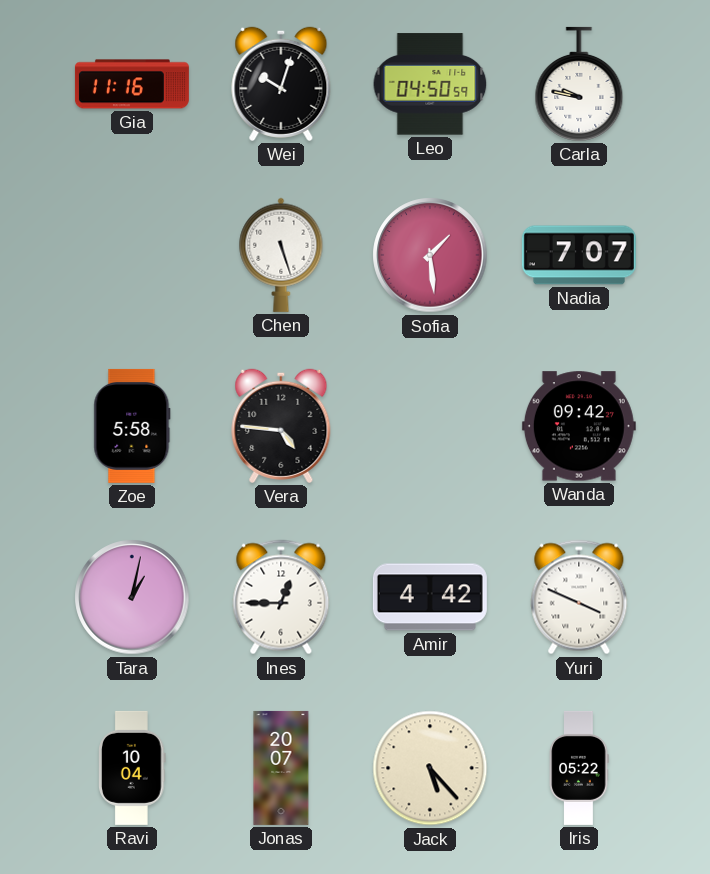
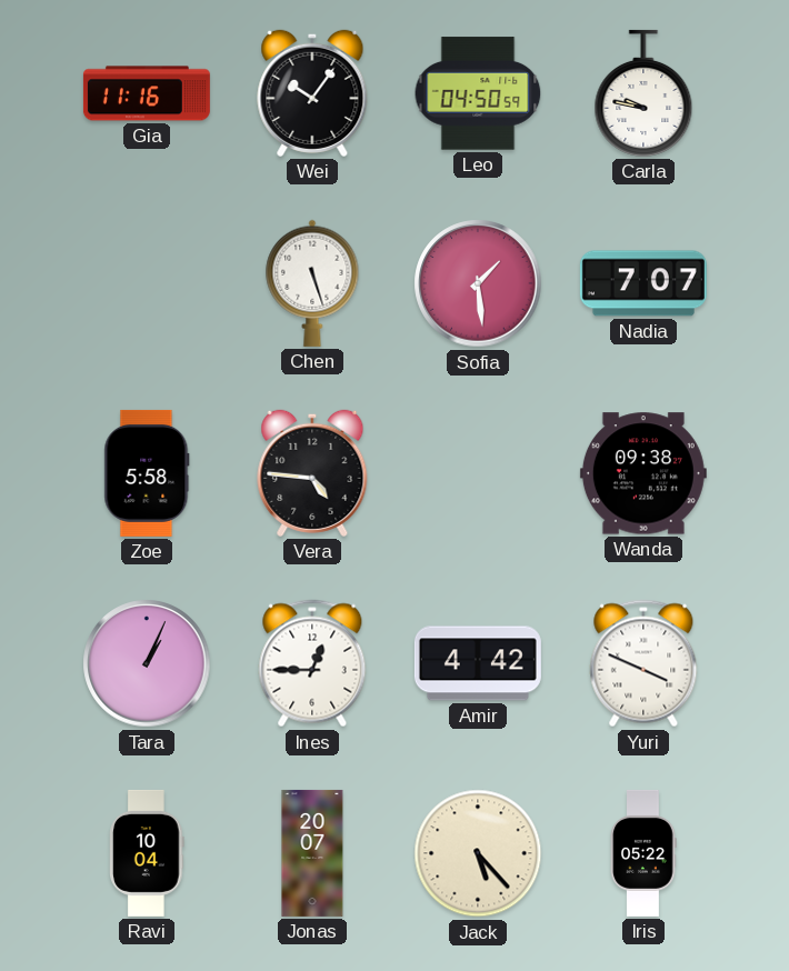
Wei: 10:03 -> 10:06 (312, 93)
Wanda: 09:42 -> 09:38 (643, 473)
Tara: 1:02 -> 1:04 (147, 663)
